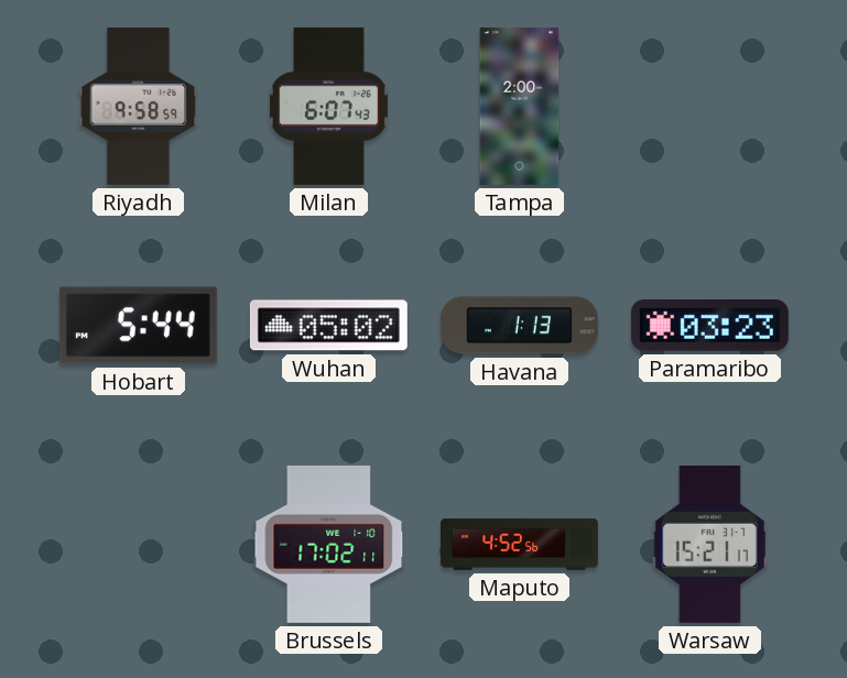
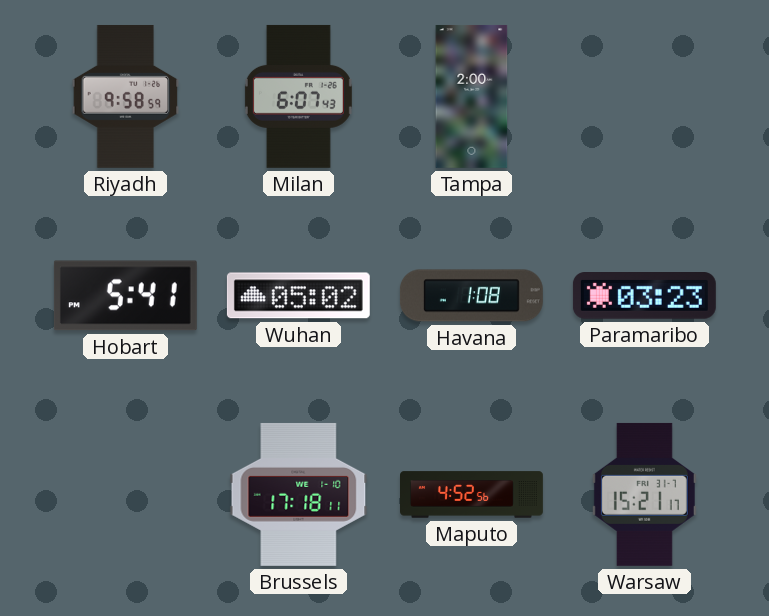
Hobart: 5:44 -> 5:41 (125, 296)
Havana: 1:13 -> 1:08 (471, 296)
Brussels: 17:02 -> 17:18 (299, 494)
